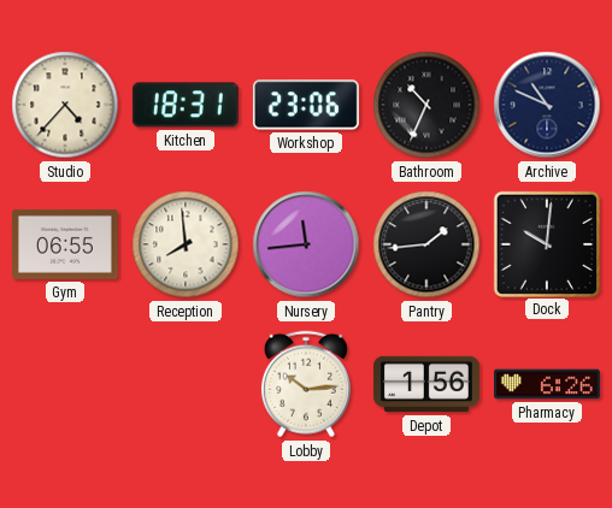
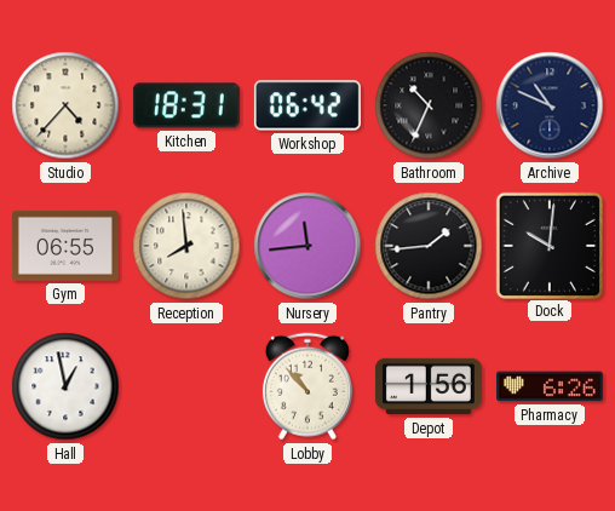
Workshop: 23:06 -> 06:42 (307, 105)
Hall: none -> 12:58 (65, 386)
Lobby: 10:14 -> 10:53 (307, 386)
